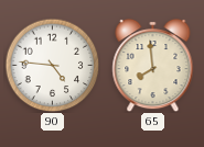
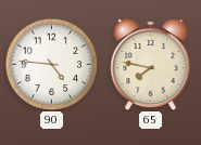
65: 7:59 -> 7:47 (151, 64)
